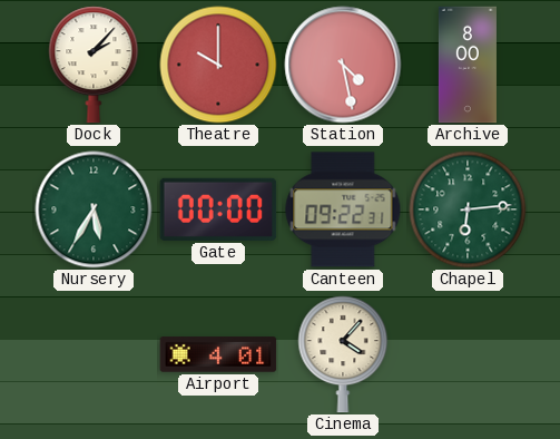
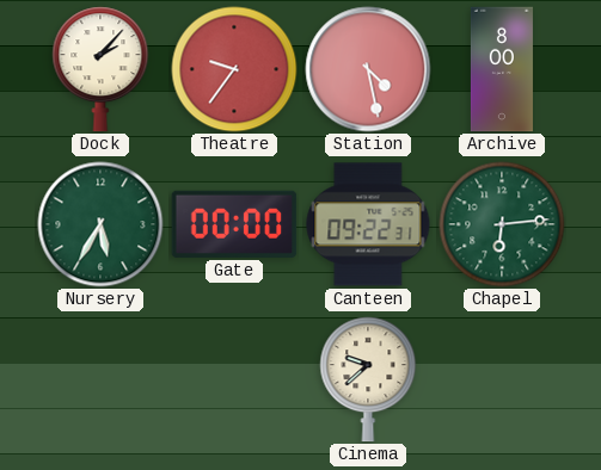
Theatre: 10:00 -> 9:36 (234, 69)
Airport: 4:01 -> none (218, 354)
Cinema: 4:07 -> 9:38 (368, 379)
